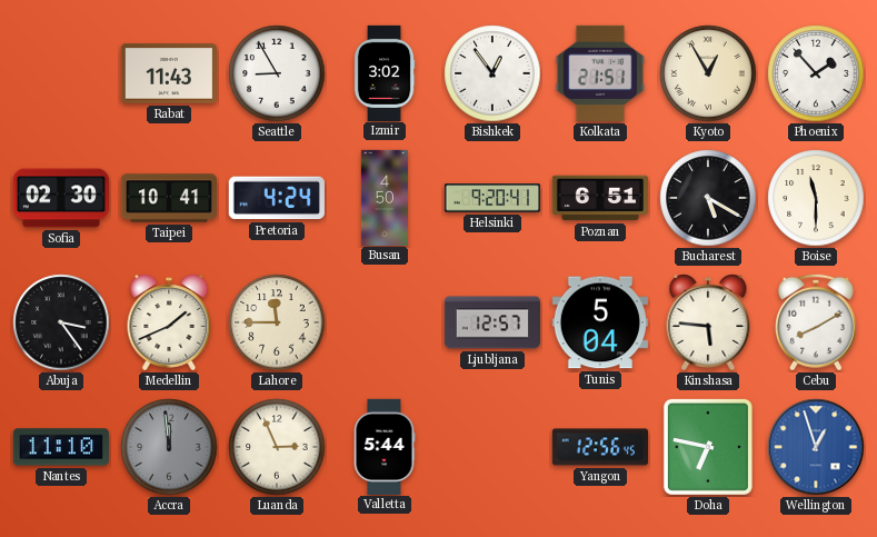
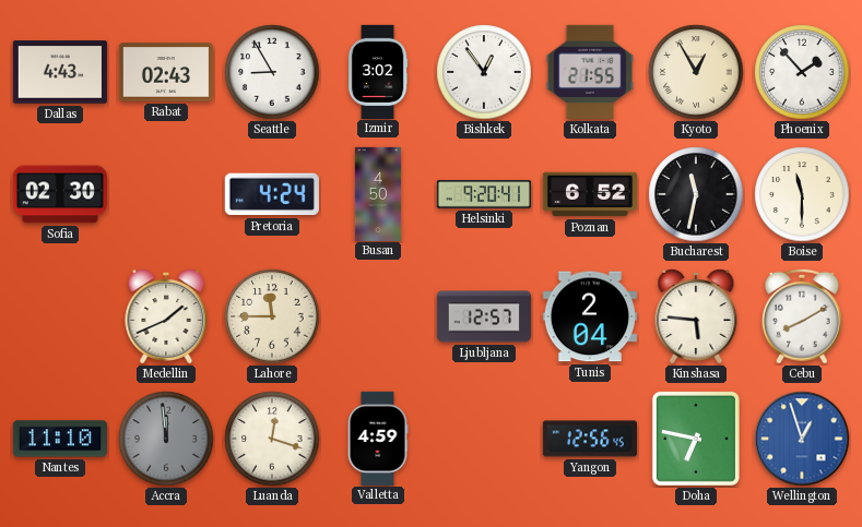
Dallas: none -> 4:43 (60, 72)
Rabat: 11:43 -> 02:43 (166, 72)
Kolkata: 21:51 -> 21:55 (590, 72)
Taipei: 10:41 -> none (168, 198)
Poznan: 6:51 -> 6:52 (589, 194)
Bucharest: 5:20 -> 11:32 (696, 194)
Abuja: 3:24 -> none (61, 322)
Tunis: 5:04 -> 2:04 (590, 316)
Luanda: 2:56 -> 12:18 (272, 439)
Valletta: 5:44 -> 4:59 (378, 438)
